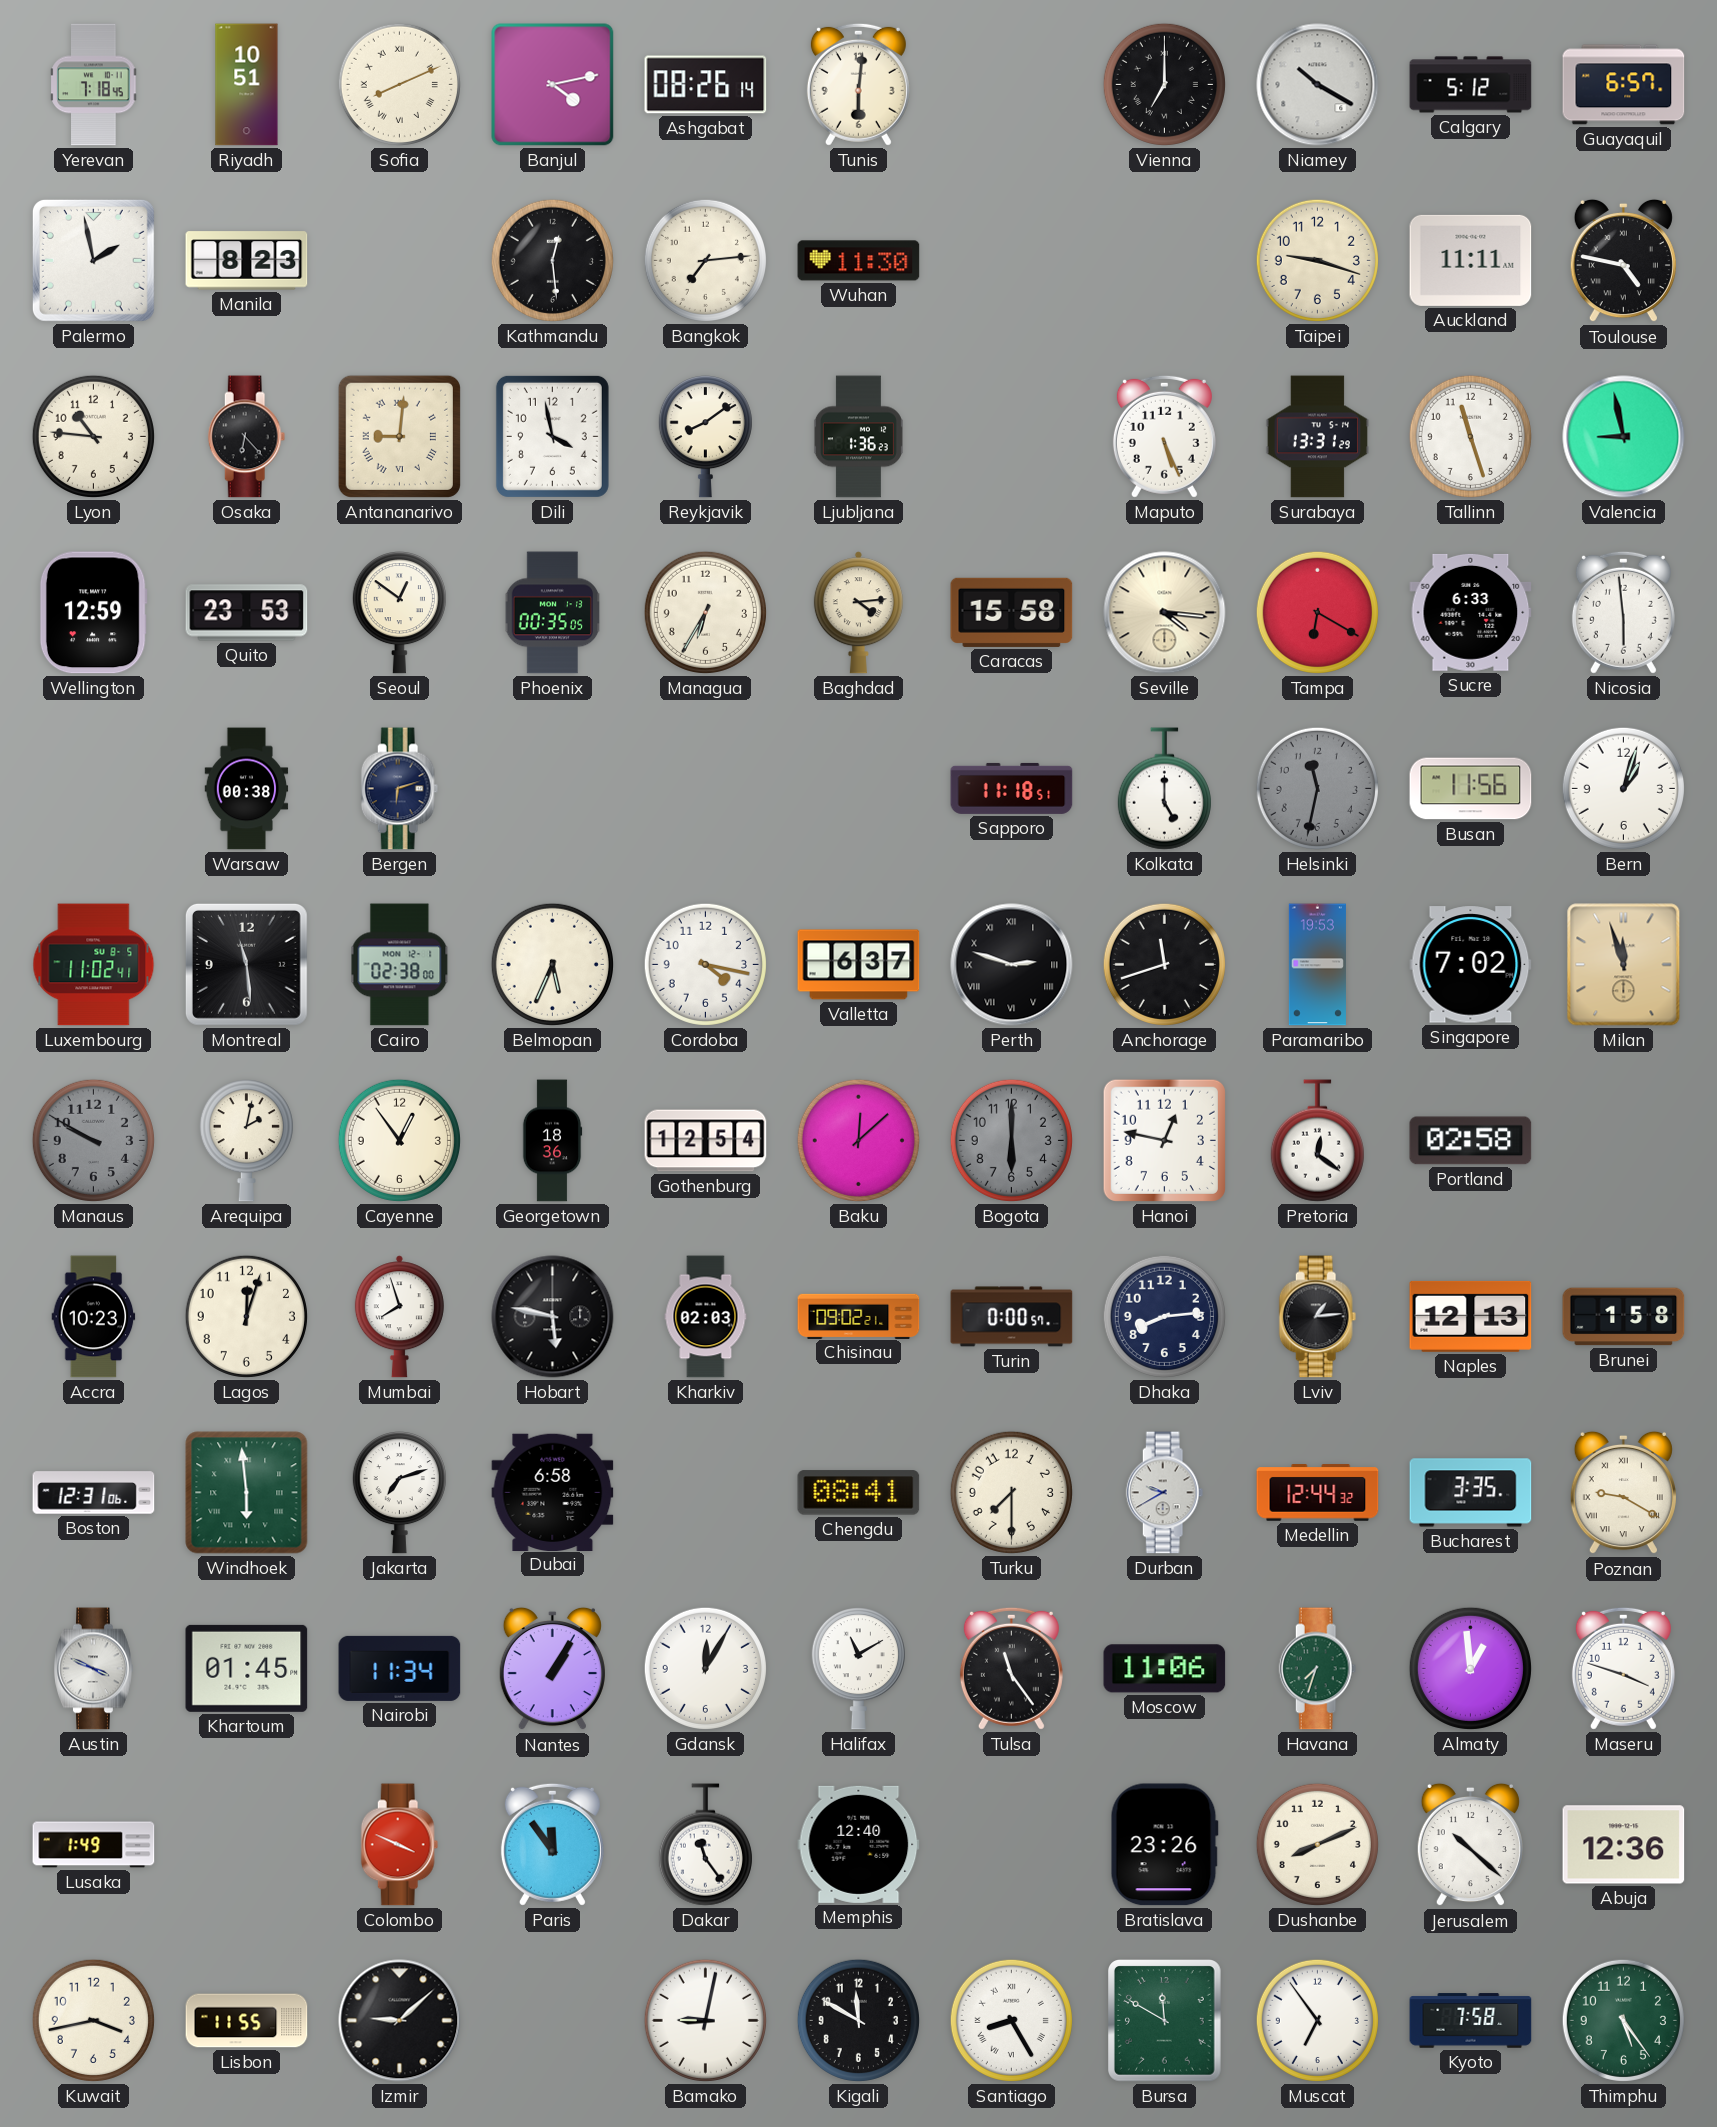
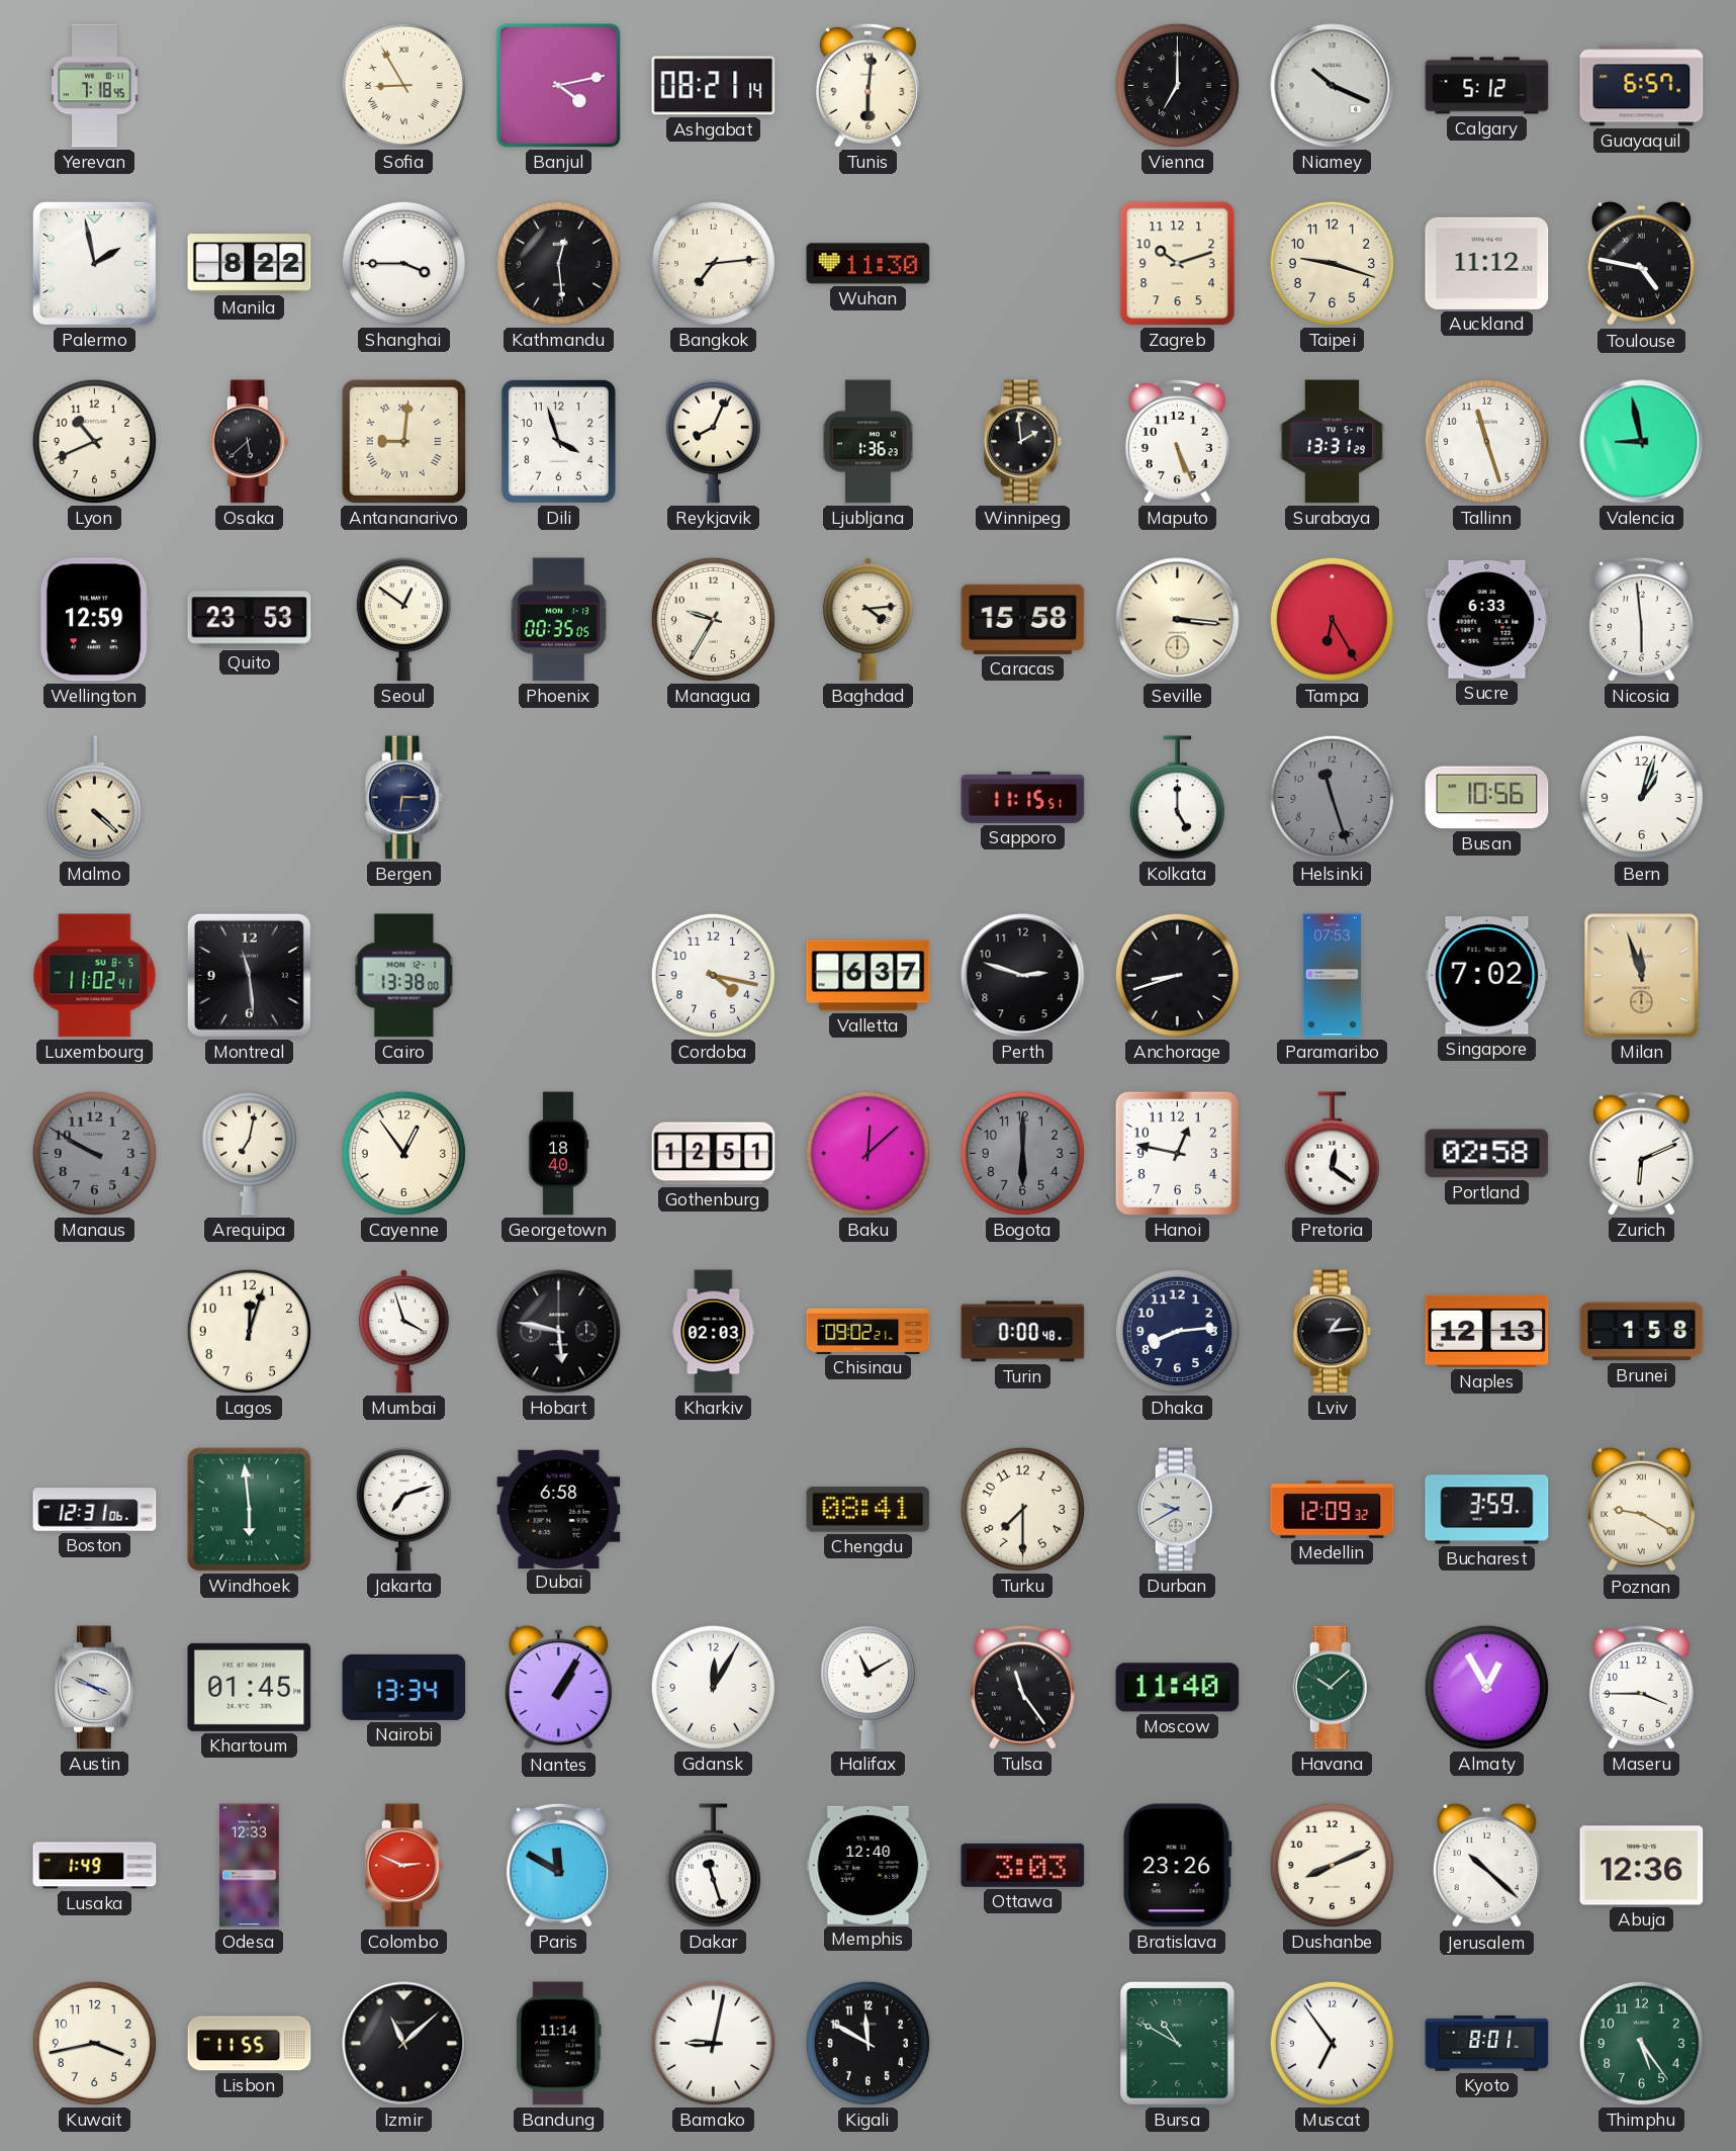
Riyadh: 10:51 -> none (247, 85)
Sofia: 8:11 -> 8:55 (403, 85)
Ashgabat: 08:26 -> 08:21 (714, 86)
Niamey: 10:20 -> 10:19 (1333, 86)
Manila: 8:23 -> 8:22 (250, 264)
Shanghai: none -> 3:45 (403, 263)
Zagreb: none -> 10:12 (1178, 264)
Auckland: 11:11 -> 11:12 (1487, 263)
Lyon: 10:46 -> 10:41 (94, 441)
Osaka: 6:23 -> 5:38 (250, 442)
Dili: 3:58 -> 3:57 (558, 441)
Reykjavik: 8:09 -> 8:04 (713, 442)
Winnipeg: none -> 1:59 (1023, 442)
Managua: 6:35 -> 9:35 (713, 619)
Seville: 4:16 -> 3:16 (1178, 620)
Tampa: 6:20 -> 6:25 (1332, 619)
Malmo: none -> 4:22 (94, 798)
Warsaw: 00:38 -> none (247, 789)
Bergen: 6:12 -> 6:15 (404, 798)
Sapporo: 11:18 -> 11:15 (1023, 797)
Helsinki: 11:32 -> 11:27 (1332, 797)
Busan: 11:56 -> 10:56 (1487, 798)
Cairo: 02:38 -> 13:38 (404, 976)
Belmopan: 5:34 -> none (552, 964)
Perth numerals: Roman -> Arabic (1023, 976)
Anchorage: 11:42 -> 8:42 (1177, 975)
Paramaribo: 19:53 -> 07:53 (1332, 976)
Arequipa: 2:02 -> 7:02 (249, 1154)
Georgetown: 18:36 -> 18:40 (558, 1154)
Gothenburg: 12:54 -> 12:51 (714, 1154)
Zurich: none -> 6:11 (1641, 1153)
Accra: 10:23 -> none (94, 1317)
Mumbai: 7:57 -> 3:57 (403, 1332)
Turin: 0:00:57 -> 0:00:48 (1023, 1332)
Medellin: 12:44 -> 12:09 (1333, 1510)
Bucharest: 3:35 -> 3:59 (1487, 1510)
Nairobi: 11:34 -> 13:34 (404, 1687)
Moscow: 11:06 -> 11:40 (1178, 1688)
Havana: 7:33 -> 10:08 (1333, 1688)
Almaty: 12:59 -> 12:55 (1486, 1687)
Maseru: 3:48 -> 3:45 (1641, 1687)
Odesa: none -> 12:33 (250, 1866)
Colombo: 3:49 -> 2:49 (404, 1866)
Paris: 11:54 -> 11:50 (558, 1865)
Dakar: 11:24 -> 11:27 (713, 1866)
Ottawa: none -> 3:03 (1023, 1865)
Izmir: 9:08 -> 11:08 (404, 2044)
Bandung: none -> 11:14 (559, 2044)
Santiago: 8:25 -> none (1011, 2020)
Bursa: 11:50 -> 10:50 (1178, 2044)
Kyoto: 7:58 -> 8:01 (1487, 2044)
